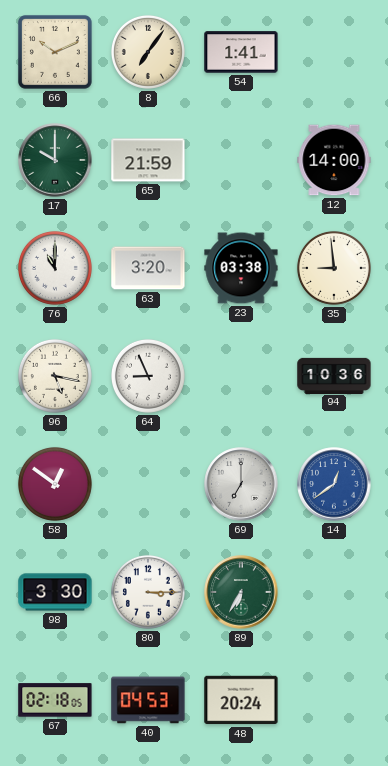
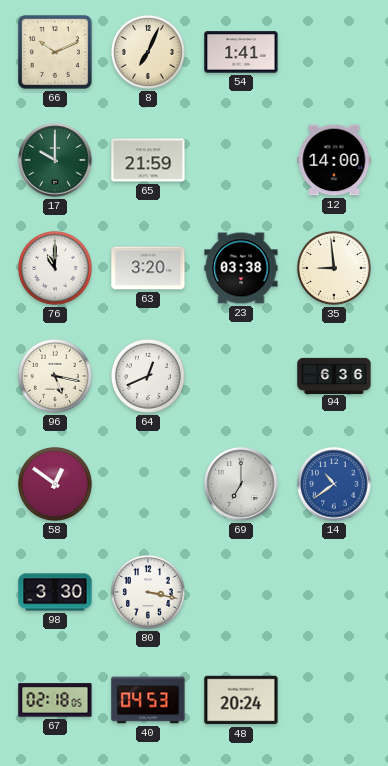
8: 7:06 -> 7:04 (148, 52)
64: 8:56 -> 12:41 (148, 376)
94: 10:36 -> 6:36 (334, 375)
14: 12:39 -> 10:39 (334, 484)
80: 3:15 -> 3:17 (148, 592)
89: 6:35 -> none (241, 592)
